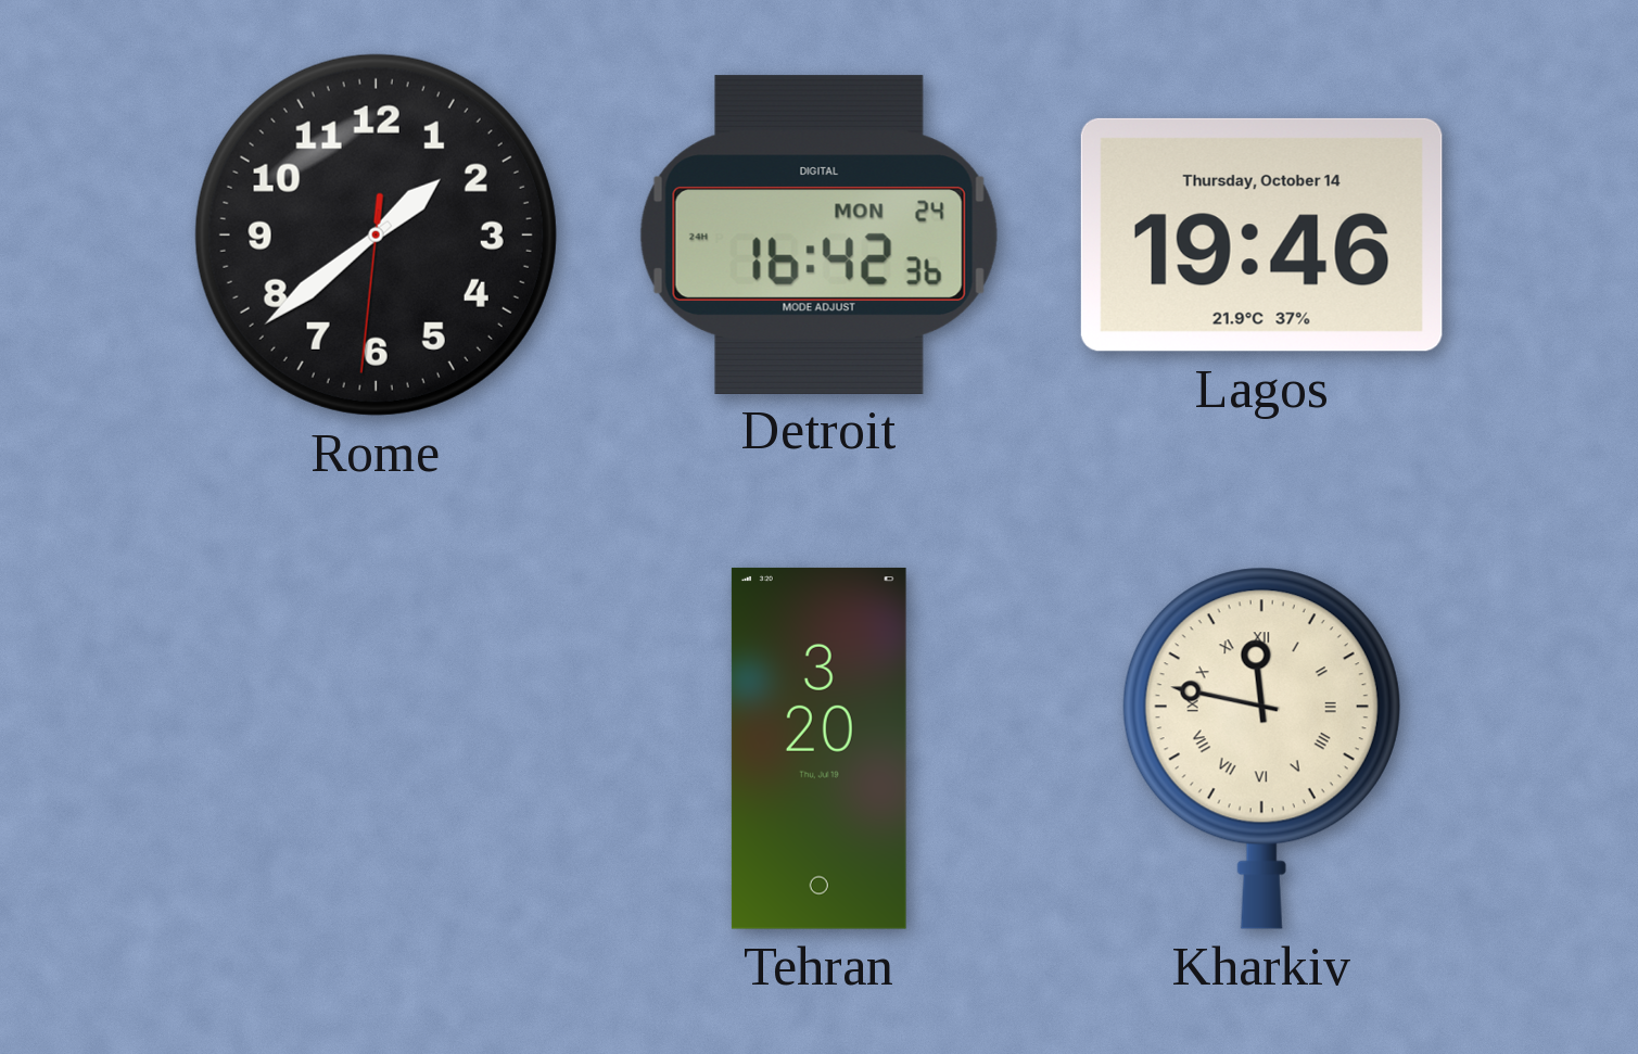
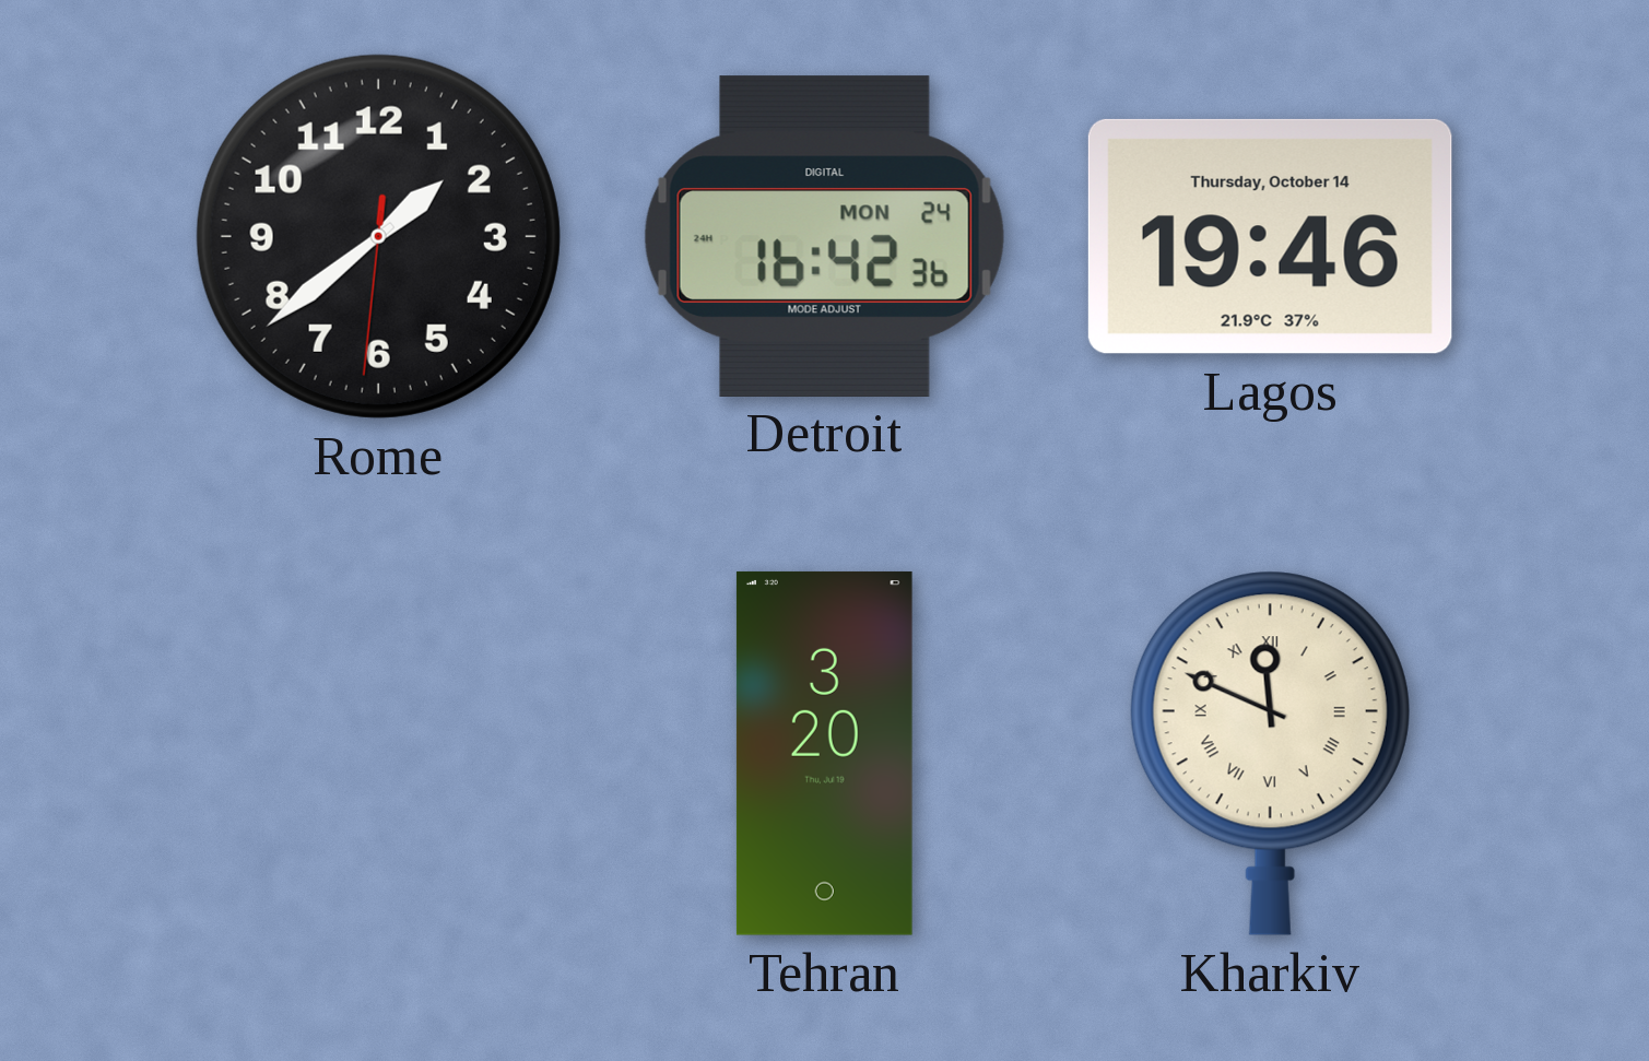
Kharkiv: 11:47 -> 11:49 (1270, 753)
